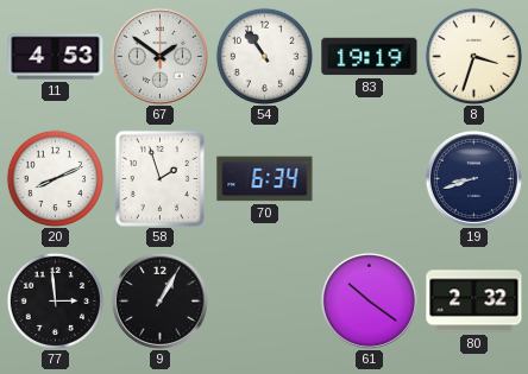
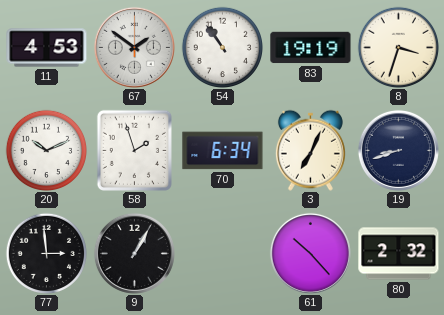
20: 8:11 -> 10:11 (46, 150)
3: none -> 7:04 (310, 150)
61: 10:21 -> 10:23 (310, 253)
